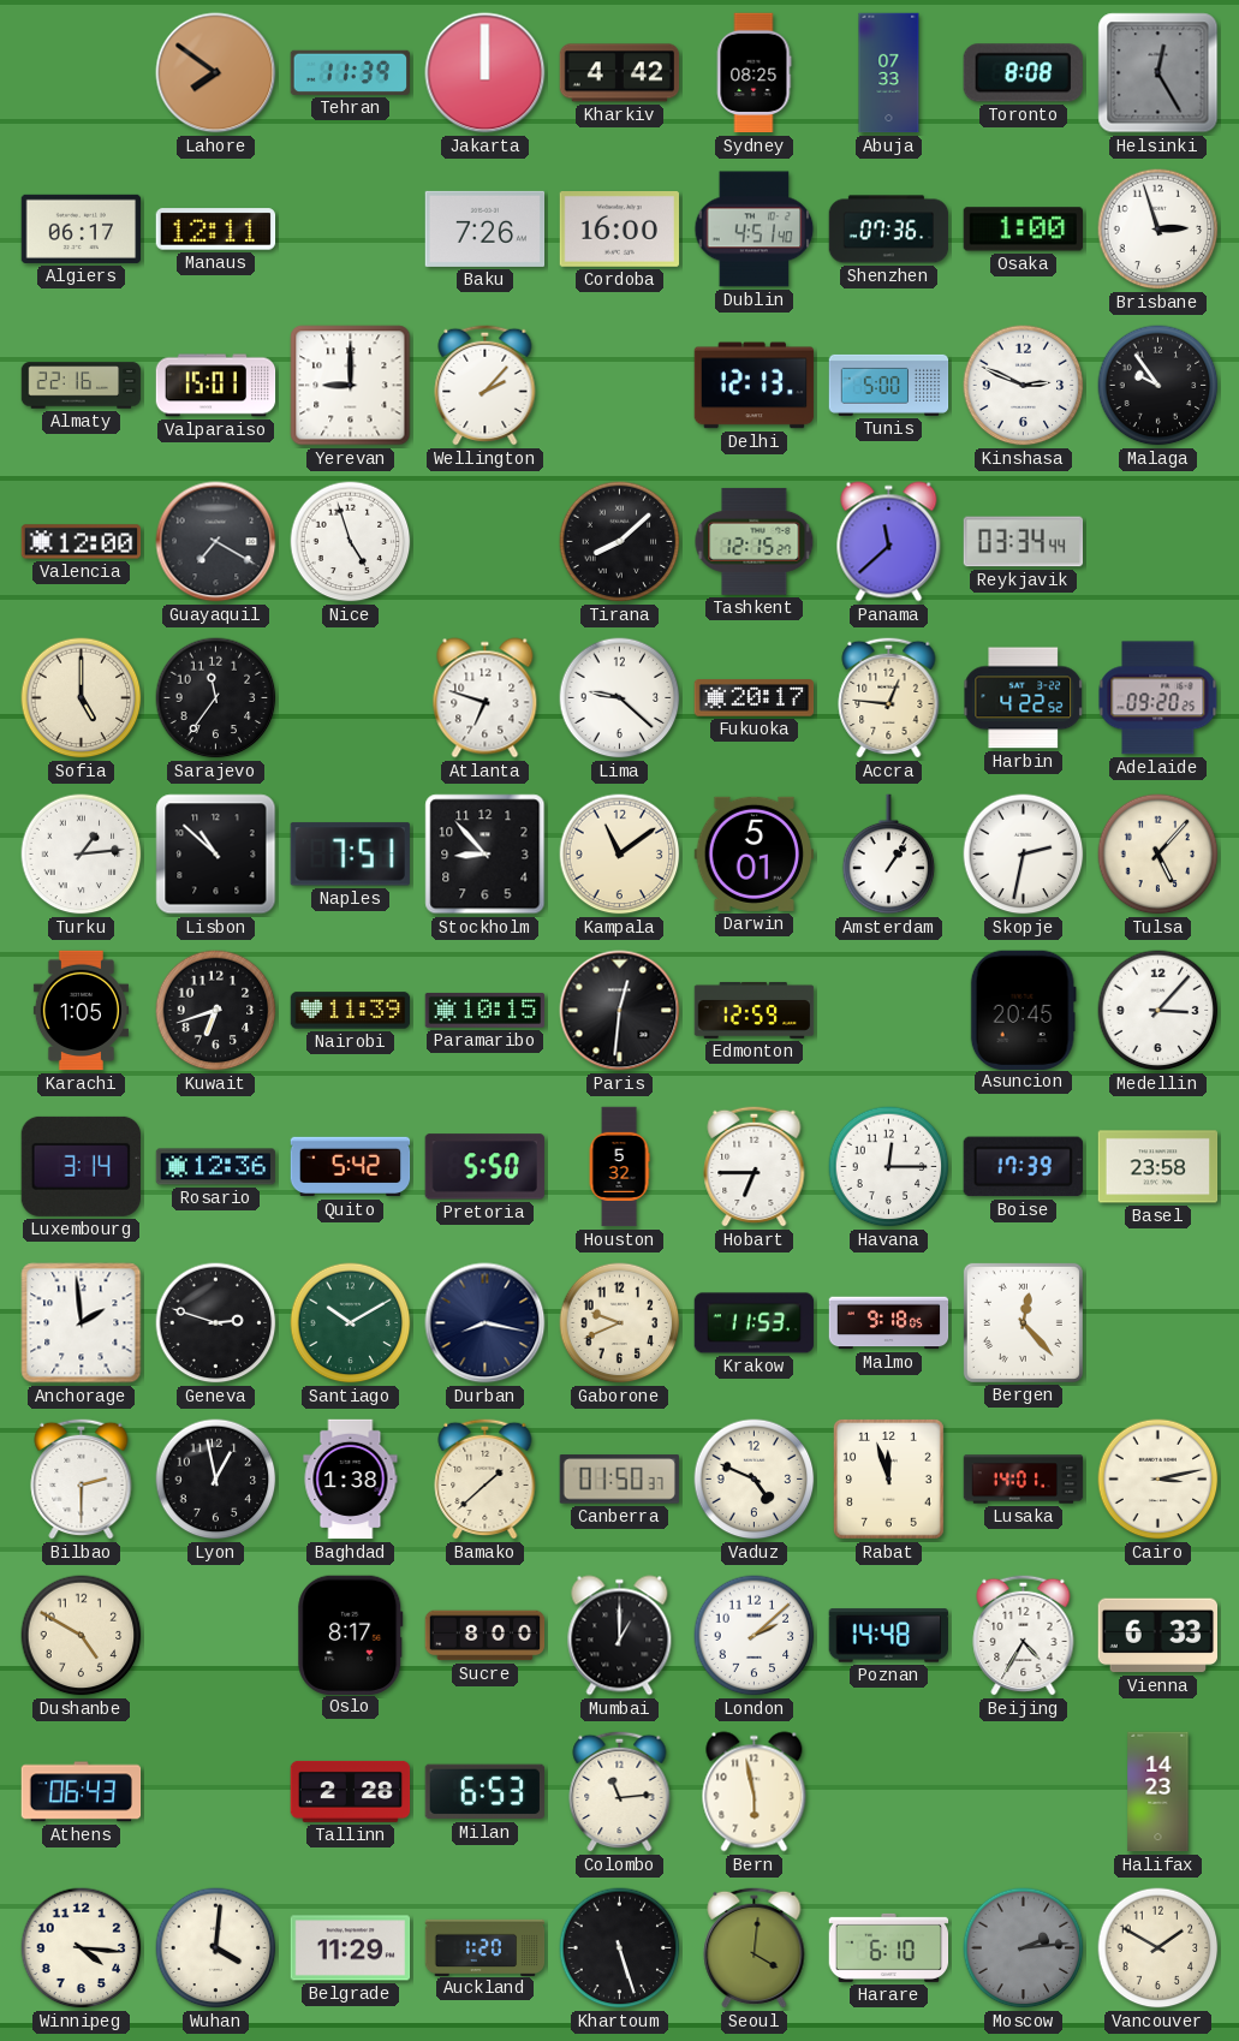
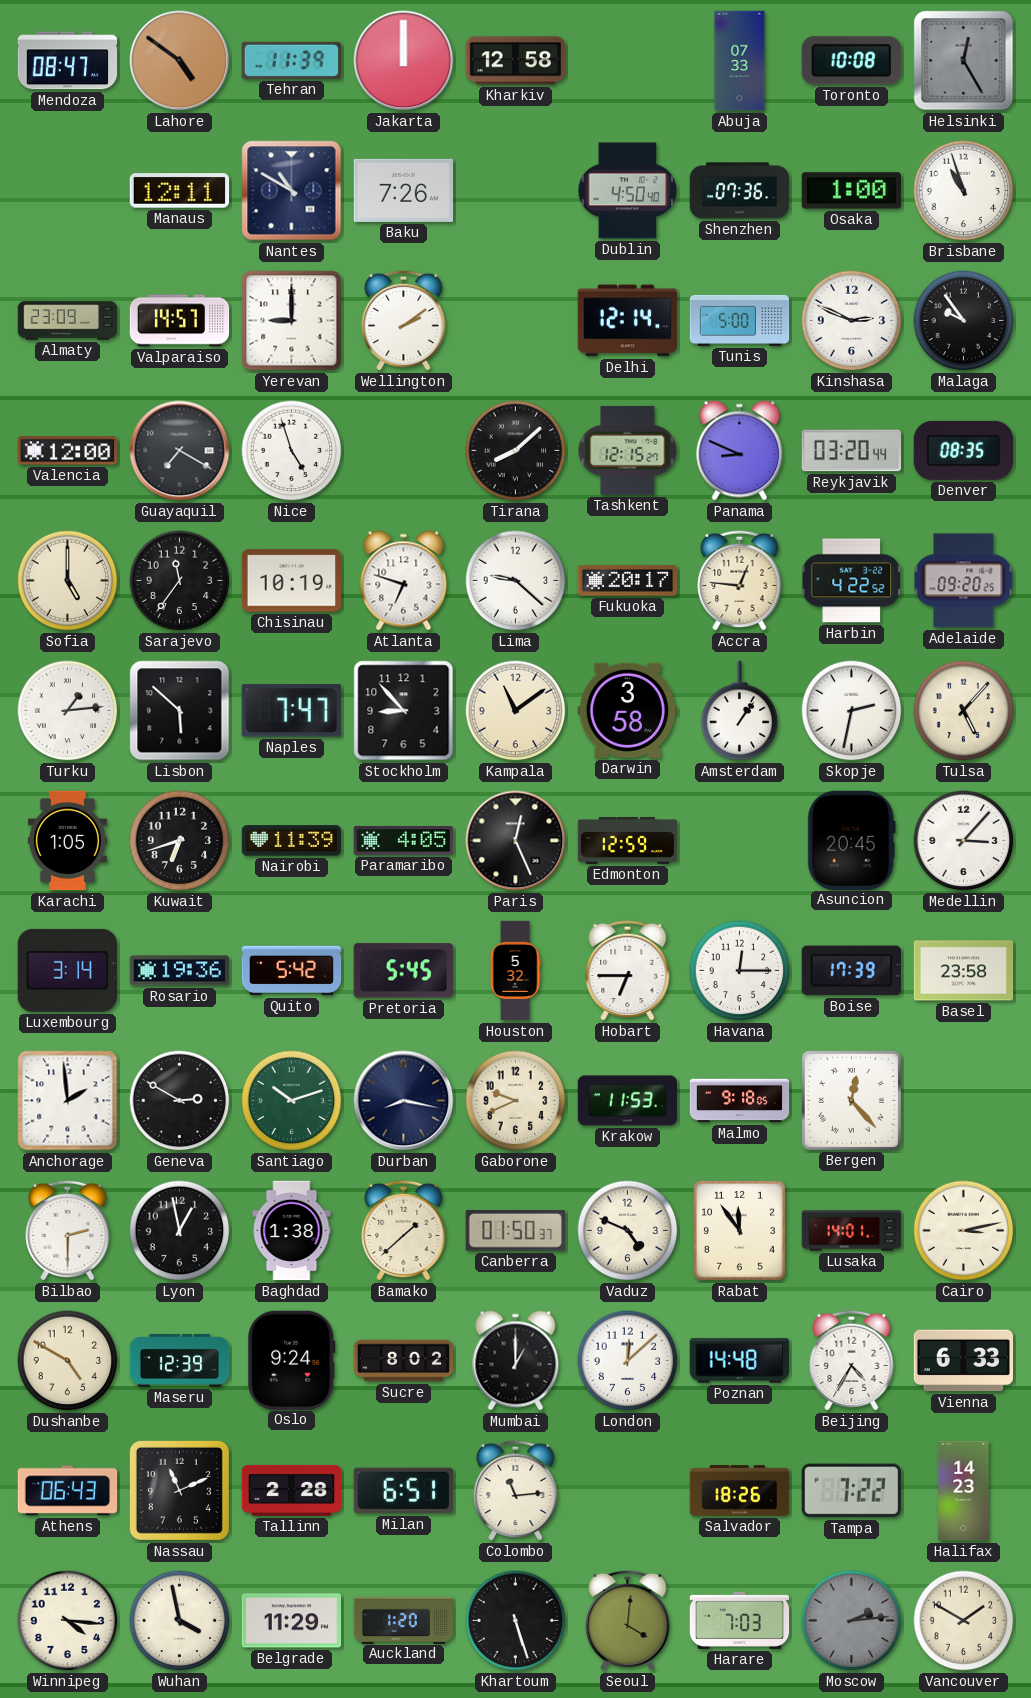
Mendoza: none -> 08:47 (68, 61)
Lahore: 7:51 -> 4:51 (180, 61)
Kharkiv: 4:42 -> 12:58 (516, 61)
Sydney: 08:25 -> none (753, 73)
Toronto: 8:08 -> 10:08 (851, 61)
Algiers: 06:17 -> none (82, 228)
Nantes: none -> 10:50 (292, 191)
Cordoba: 16:00 -> none (620, 230)
Dublin: 4:51 -> 4:50 (628, 191)
Brisbane: 2:57 -> 10:57 (964, 191)
Almaty: 22:16 -> 23:09 (68, 321)
Valparaiso: 15:01 -> 14:57 (180, 321)
Wellington: 2:07 -> 2:09 (404, 320)
Delhi: 12:13 -> 12:14 (628, 321)
Panama: 11:38 -> 8:49 (740, 451)
Reykjavik: 03:34 -> 03:20 (852, 451)
Denver: none -> 08:35 (963, 450)
Chisinau: none -> 10:19 (292, 581)
Lisbon: 10:52 -> 5:52 (180, 711)
Naples: 7:51 -> 7:47 (291, 711)
Darwin: 5:01 -> 3:58 (627, 710)
Paramaribo: 10:15 -> 4:05 (404, 840)
Paris: 12:31 -> 12:26 (516, 841)
Rosario: 12:36 -> 19:36 (180, 971)
Pretoria: 5:50 -> 5:45 (403, 971)
Geneva: 2:48 -> 2:50 (180, 1101)
Santiago: 10:10 -> 10:12 (292, 1101)
Rabat: 11:57 -> 11:54 (739, 1230)
Maseru: none -> 12:39 (180, 1361)
Oslo: 8:17 -> 9:24 (292, 1360)
Sucre: 8:00 -> 8:02 (404, 1361)
London: 2:08 -> 12:08 (628, 1361)
Nassau: none -> 11:11 (179, 1490)
Milan: 6:53 -> 6:51 (403, 1491)
Bern: 5:58 -> none (755, 1792)
Salvador: none -> 18:26 (740, 1491)
Tampa: none -> 7:22 (851, 1491)
Wuhan: 4:01 -> 3:58 (180, 1621)
Harare: 6:10 -> 7:03 (740, 1620)
